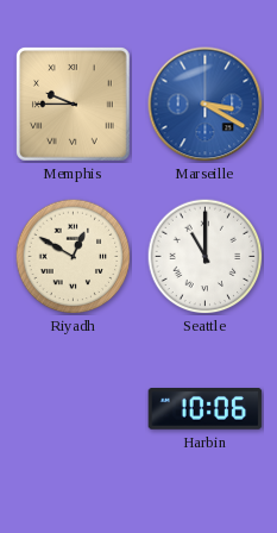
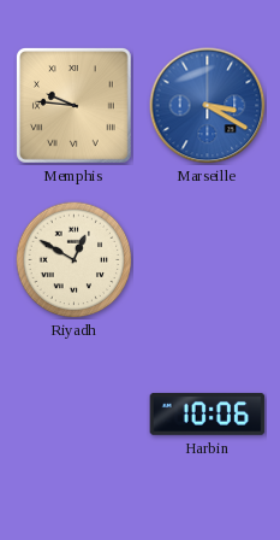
Memphis: 9:45 -> 9:46 (75, 106)
Seattle: 11:00 -> none (204, 256)
